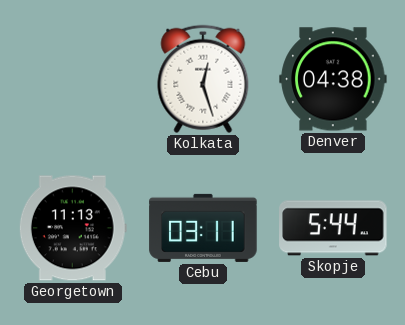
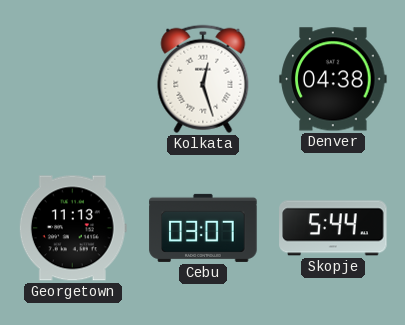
Cebu: 03:11 -> 03:07 (203, 228)
